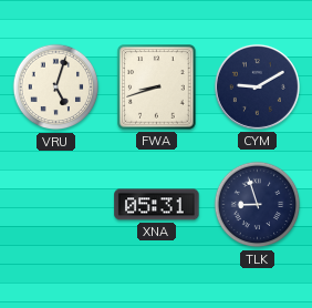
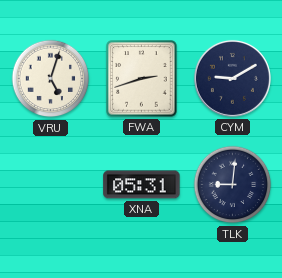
FWA: 8:42 -> 2:42 (142, 79)
TLK: 8:57 -> 9:01 (233, 185)
